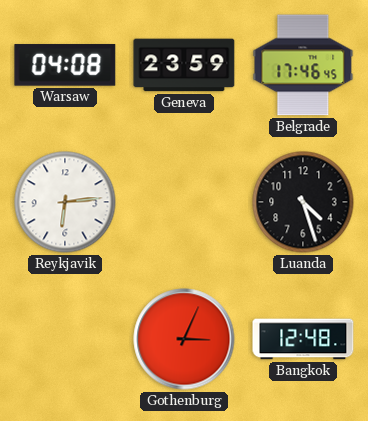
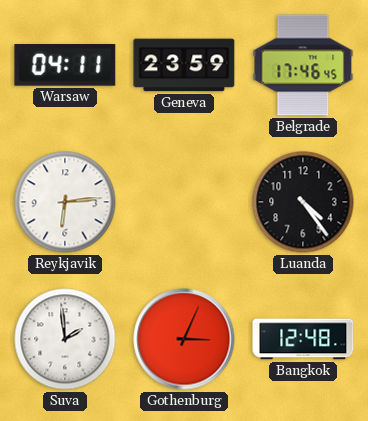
Warsaw: 04:08 -> 04:11 (65, 65)
Luanda: 4:27 -> 4:24 (303, 202)
Suva: none -> 1:59 (65, 339)
